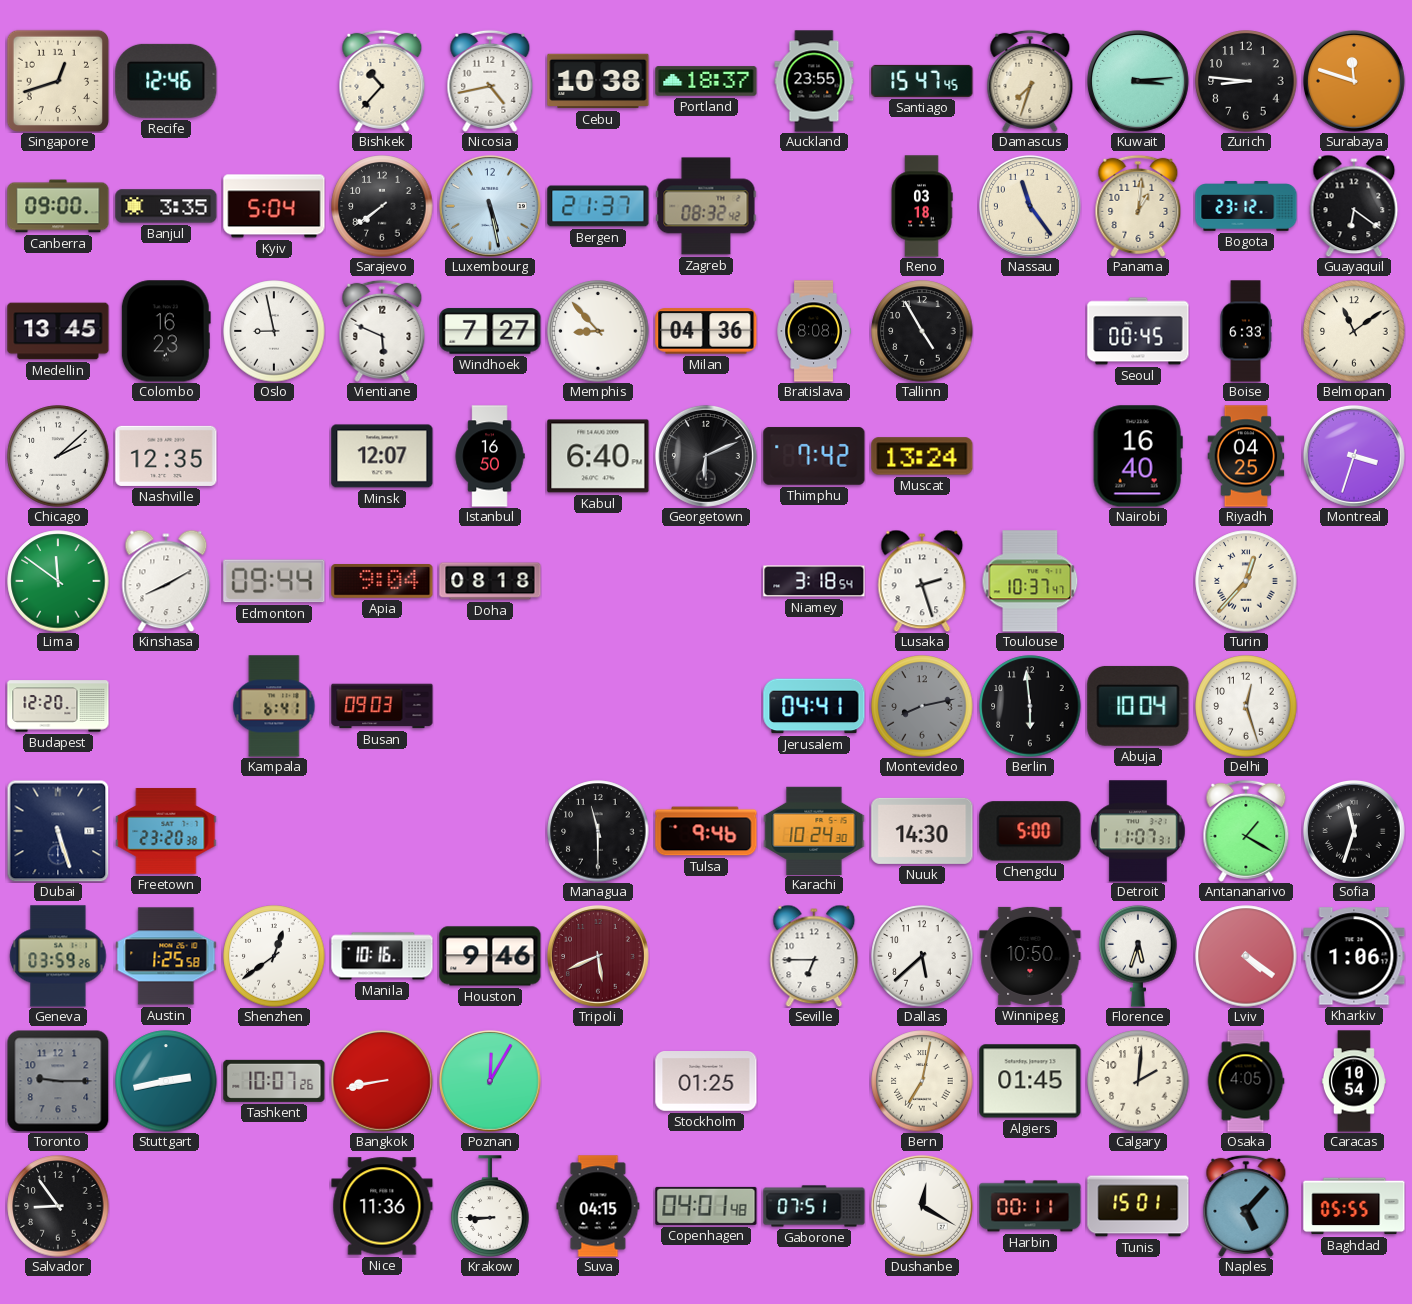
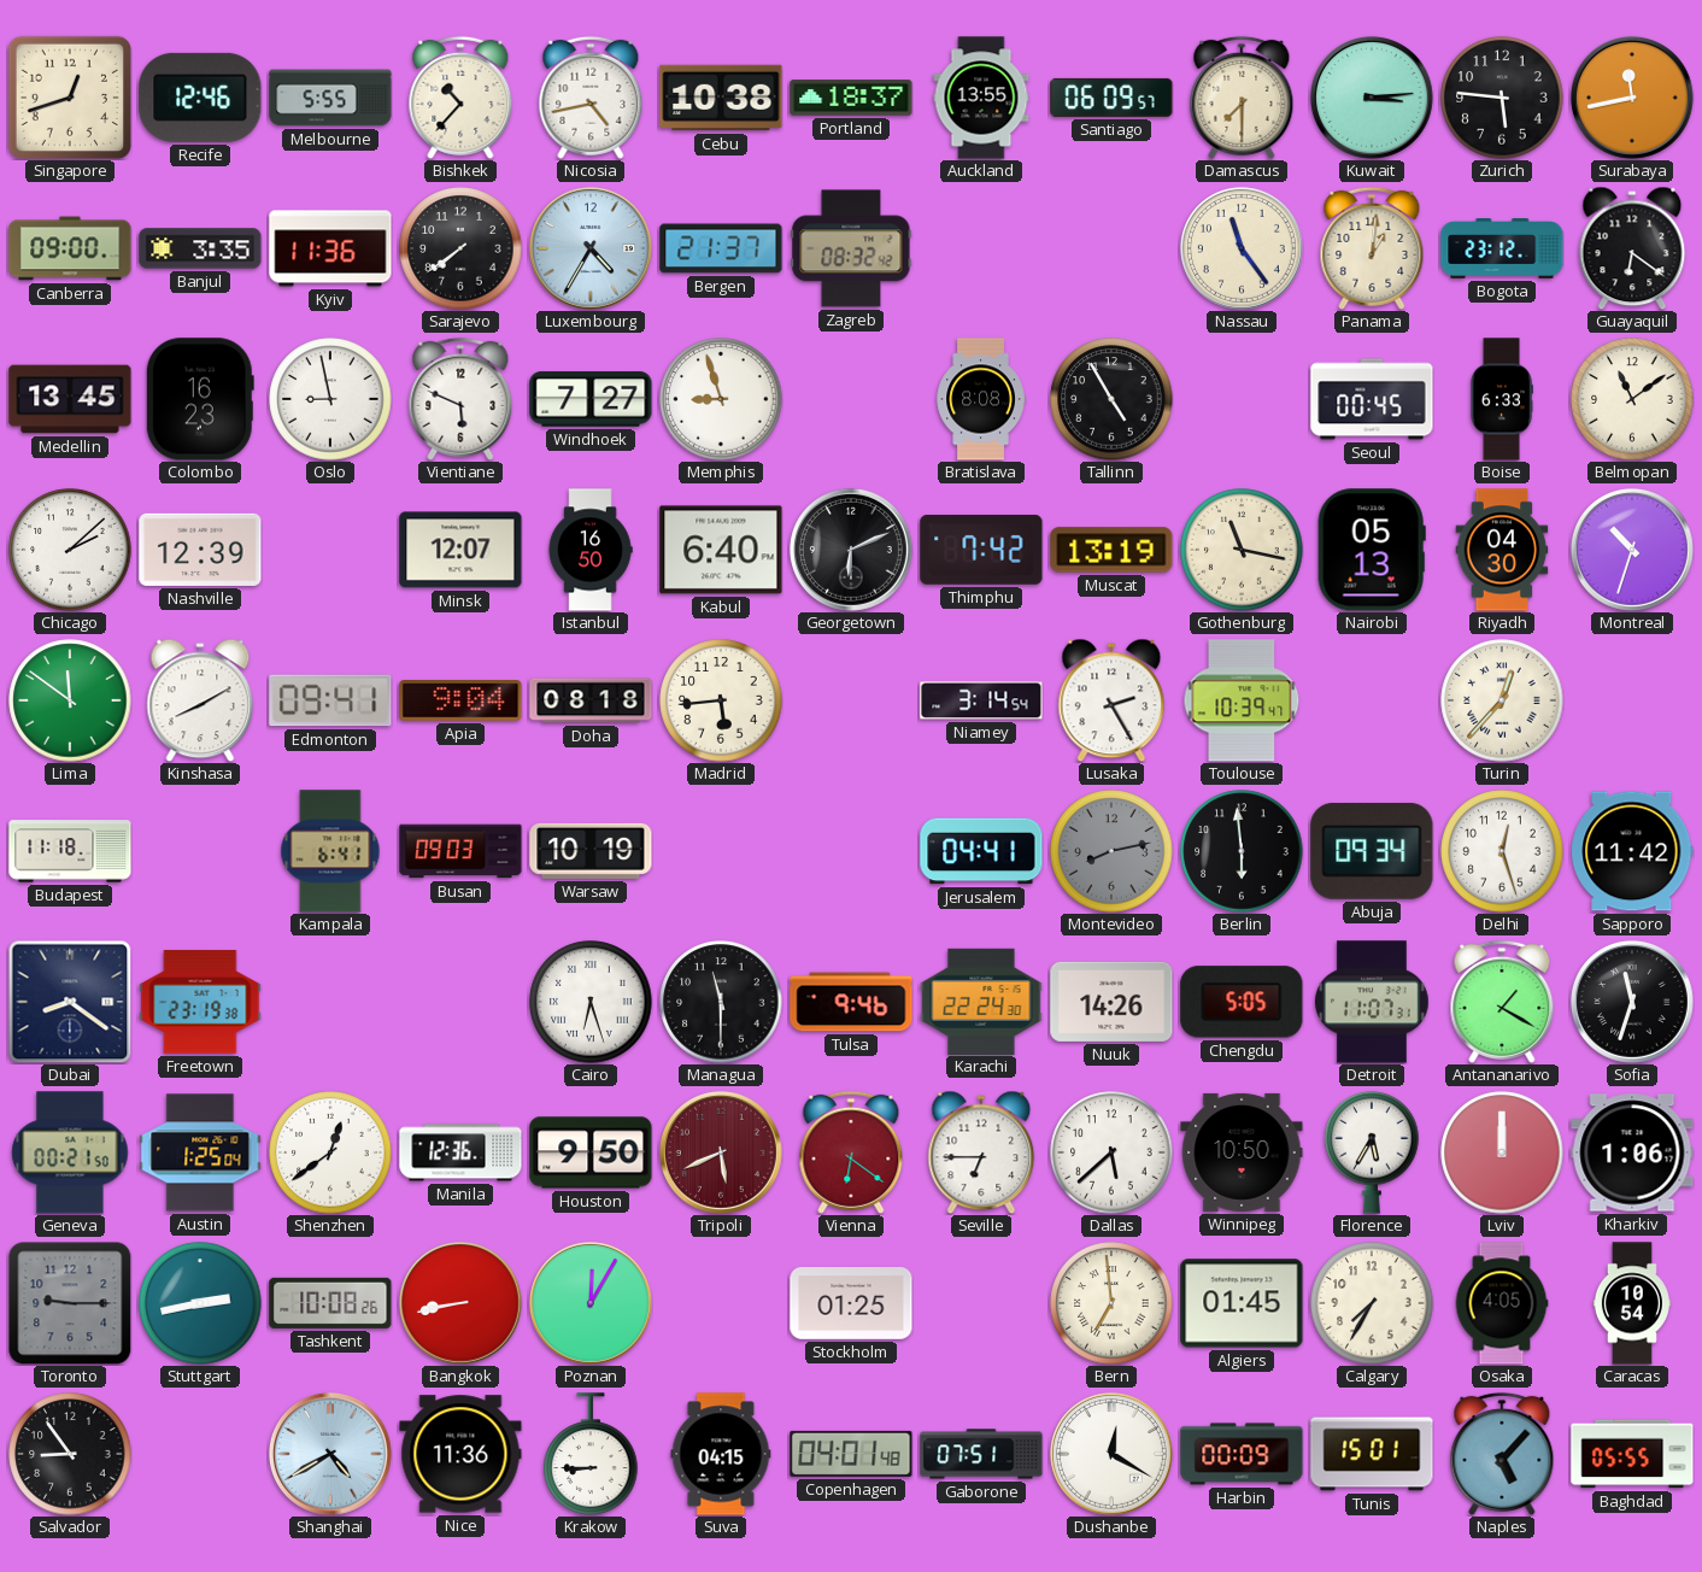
Melbourne: none -> 5:55 (330, 98)
Auckland: 23:55 -> 13:55 (981, 98)
Santiago: 15:47 -> 06:09 (1111, 98)
Damascus: 7:33 -> 7:30 (1242, 98)
Zurich: 8:46 -> 5:46 (1502, 98)
Surabaya: 11:48 -> 11:43 (1632, 98)
Kyiv: 5:04 -> 11:36 (330, 248)
Luxembourg: 5:28 -> 4:35 (591, 248)
Reno: 03:18 -> none (922, 206)
Memphis: 8:53 -> 8:57 (721, 399)
Milan: 04:36 -> none (706, 331)
Nashville: 12:35 -> 12:39 (200, 550)
Muscat: 13:24 -> 13:19 (1111, 550)
Gothenburg: none -> 11:17 (1242, 550)
Nairobi: 16:40 -> 05:13 (1372, 550)
Riyadh: 04:25 -> 04:30 (1502, 550)
Montreal: 3:33 -> 10:33 (1632, 550)
Edmonton: 09:44 -> 09:41 (330, 700)
Madrid: none -> 5:44 (721, 700)
Niamey: 3:18 -> 3:14 (981, 700)
Lusaka: 2:27 -> 2:25 (1111, 700)
Toulouse: 10:37 -> 10:39 (1242, 700)
Budapest: 12:20 -> 11:18 (70, 851)
Warsaw: none -> 10:19 (591, 851)
Abuja: 10:04 -> 09:34 (1372, 851)
Sapporo: none -> 11:42 (1632, 851)
Dubai: 5:27 -> 8:21 (70, 1002)
Freetown: 23:20 -> 23:19 (200, 1002)
Cairo: none -> 6:27 (591, 1002)
Karachi: 10:24 -> 22:24 (981, 1001)
Nuuk: 14:30 -> 14:26 (1111, 1002)
Chengdu: 5:00 -> 5:05 (1242, 1002)
Geneva: 03:59 -> 00:21 (70, 1152)
Austin: 1:25:58 -> 1:25:04 (200, 1152)
Manila: 10:16 -> 12:36 (460, 1152)
Houston: 9:46 -> 9:50 (591, 1152)
Vienna: none -> 6:21 (851, 1152)
Florence: 5:33 -> 5:35 (1372, 1152)
Lviv: 4:21 -> 12:00 (1502, 1152)
Tashkent: 10:07 -> 10:08 (330, 1303)
Bern: 7:02 -> 6:59 (1111, 1303)
Calgary: 2:01 -> 7:35 (1372, 1303)
Shanghai: none -> 4:40 (330, 1454)
Harbin: 00:11 -> 00:09 (1242, 1454)
